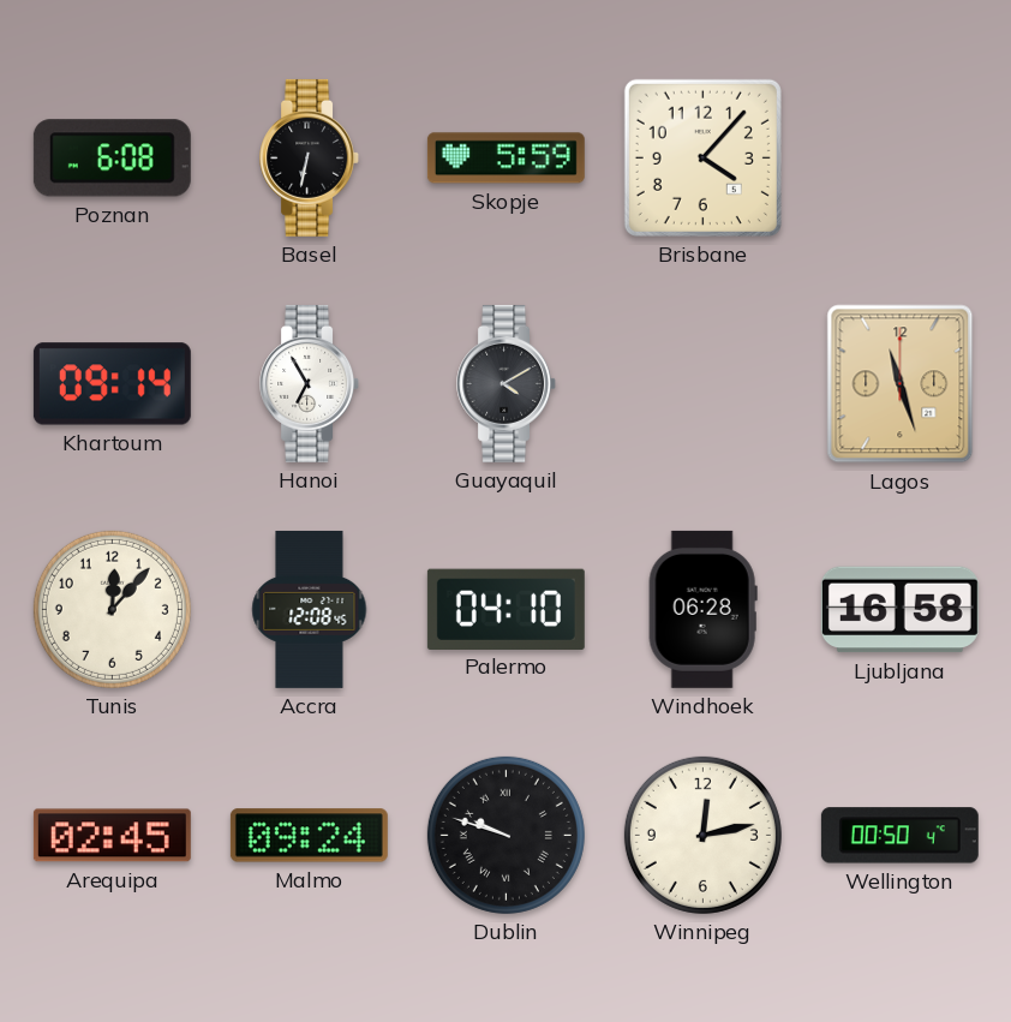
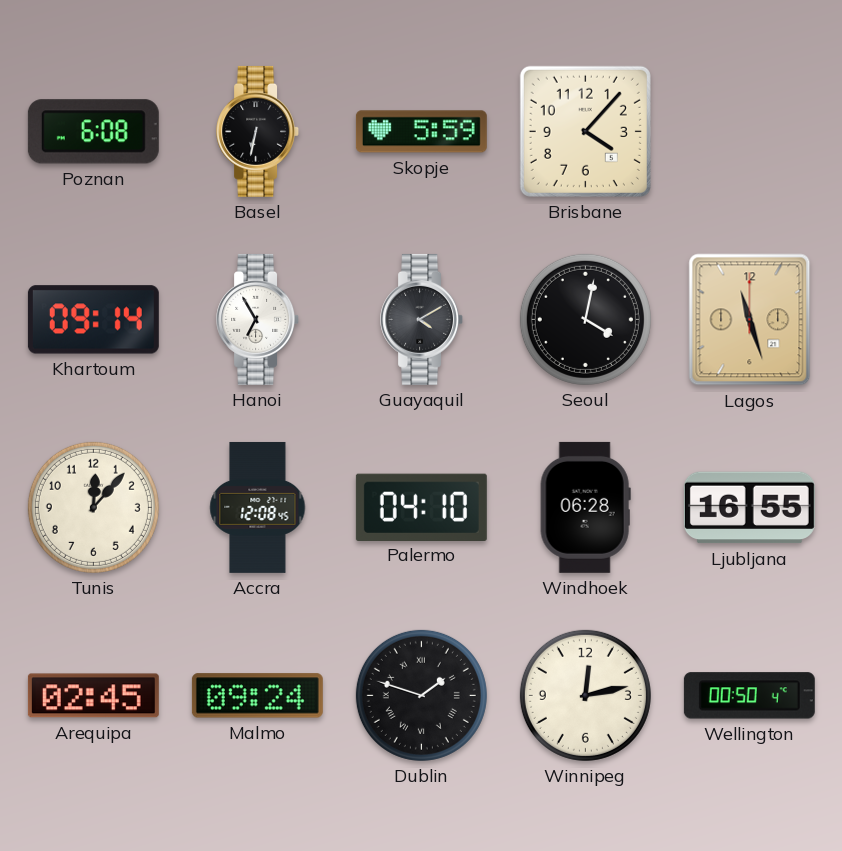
Seoul: none -> 4:02 (585, 319)
Ljubljana: 16:58 -> 16:55 (749, 508)
Dublin: 9:48 -> 1:48 (421, 695)
